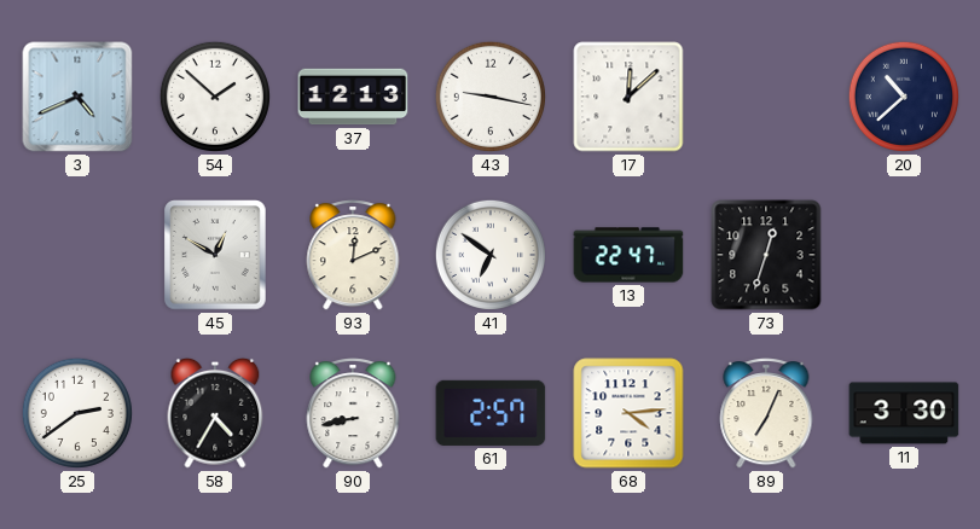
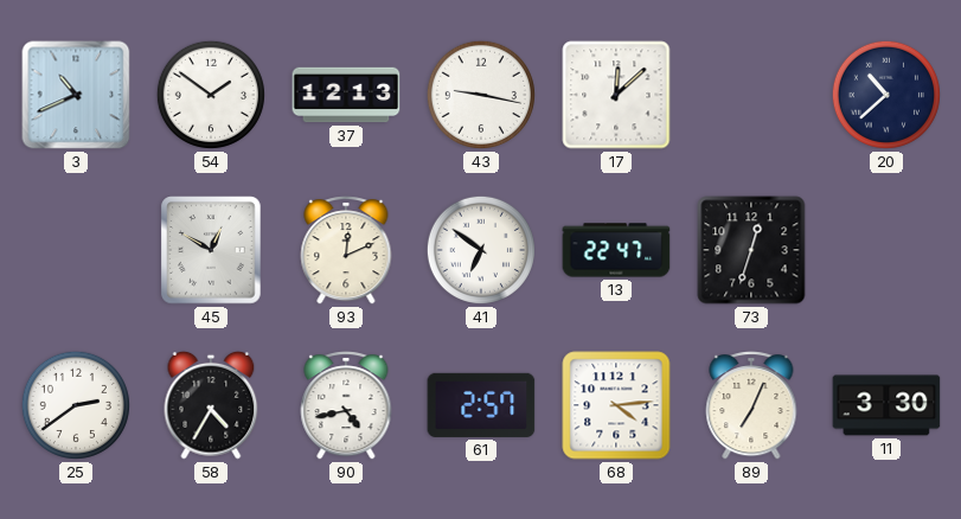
3: 4:41 -> 10:41 (76, 95)
54: 1:52 -> 1:51 (211, 95)
90: 8:43 -> 4:43 (346, 405)
